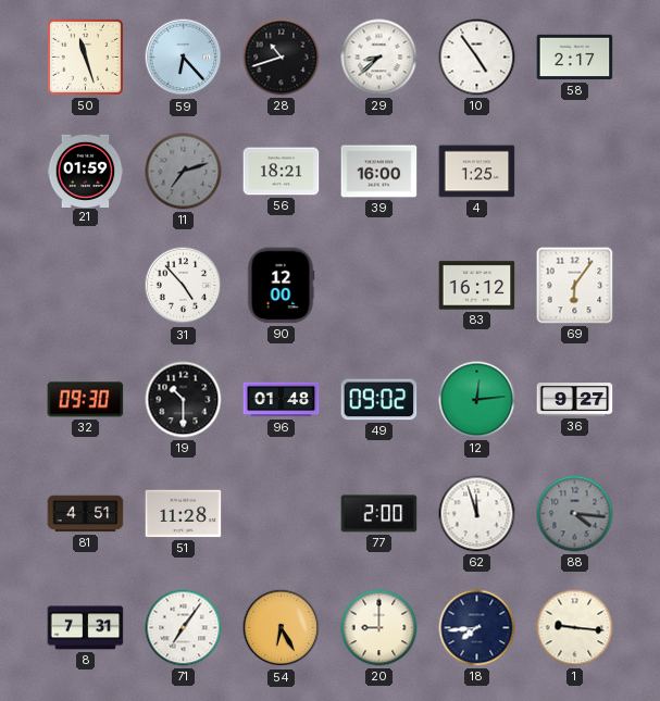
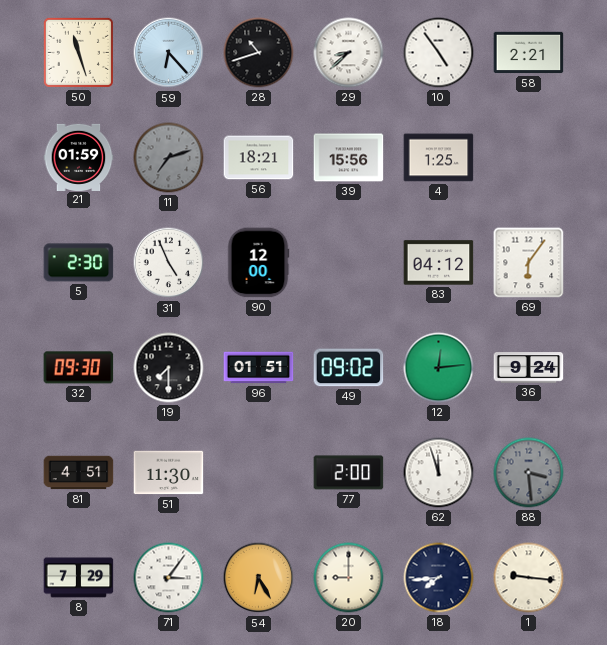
58: 2:17 -> 2:21 (529, 53)
39: 16:00 -> 15:56 (349, 158)
5: none -> 2:30 (79, 263)
31: 4:53 -> 4:56 (169, 263)
83: 16:12 -> 04:12 (439, 263)
19: 10:30 -> 7:30 (169, 368)
96: 01:48 -> 01:51 (259, 368)
36: 9:27 -> 9:24 (529, 368)
51: 11:28 -> 11:30 (169, 473)
88: 4:16 -> 3:29 (529, 473)
8: 7:31 -> 7:29 (79, 578)
71: 7:06 -> 3:06 (169, 578)
